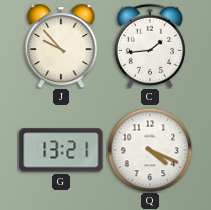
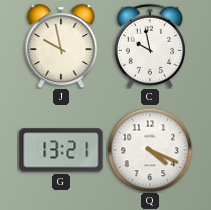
J: 9:53 -> 9:58 (61, 47)
C: 1:44 -> 9:58 (150, 46)
